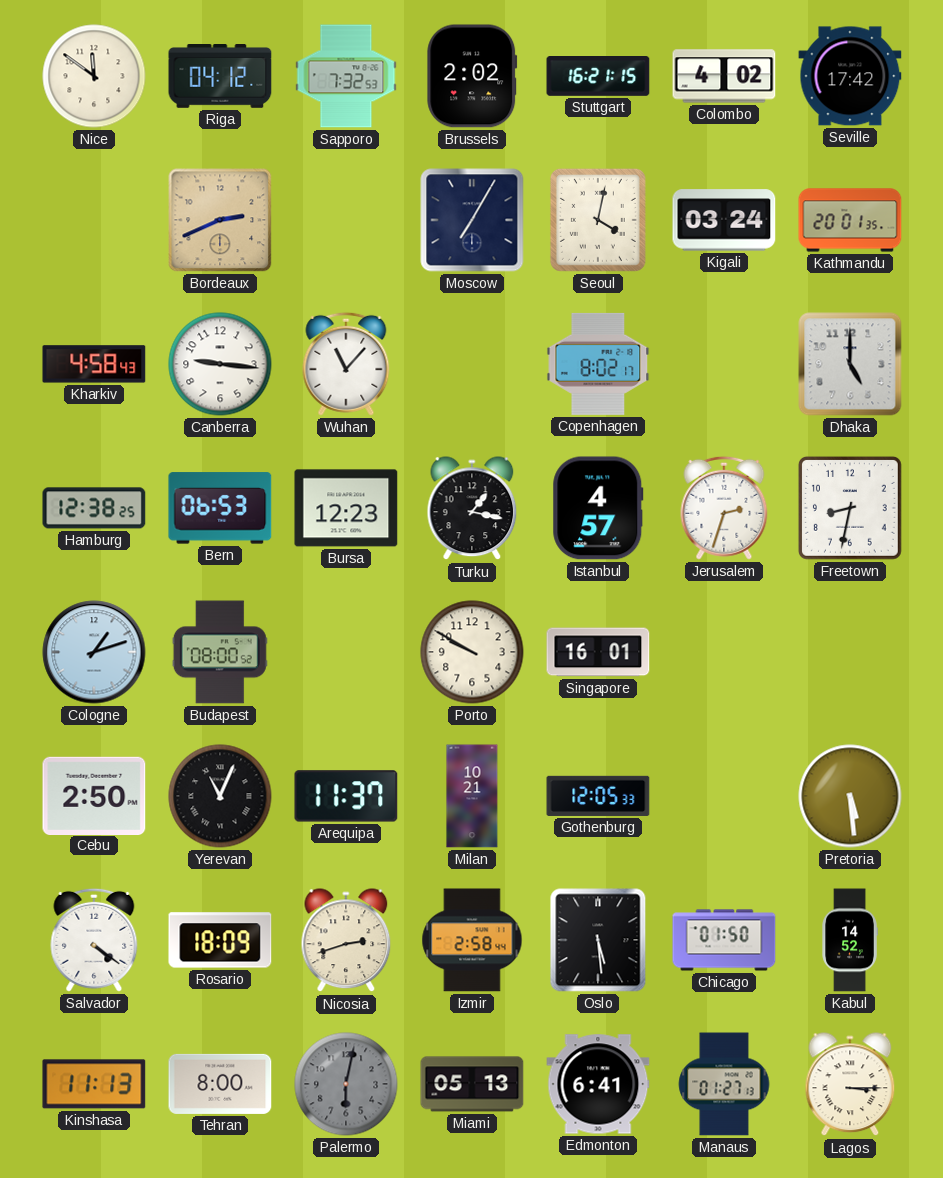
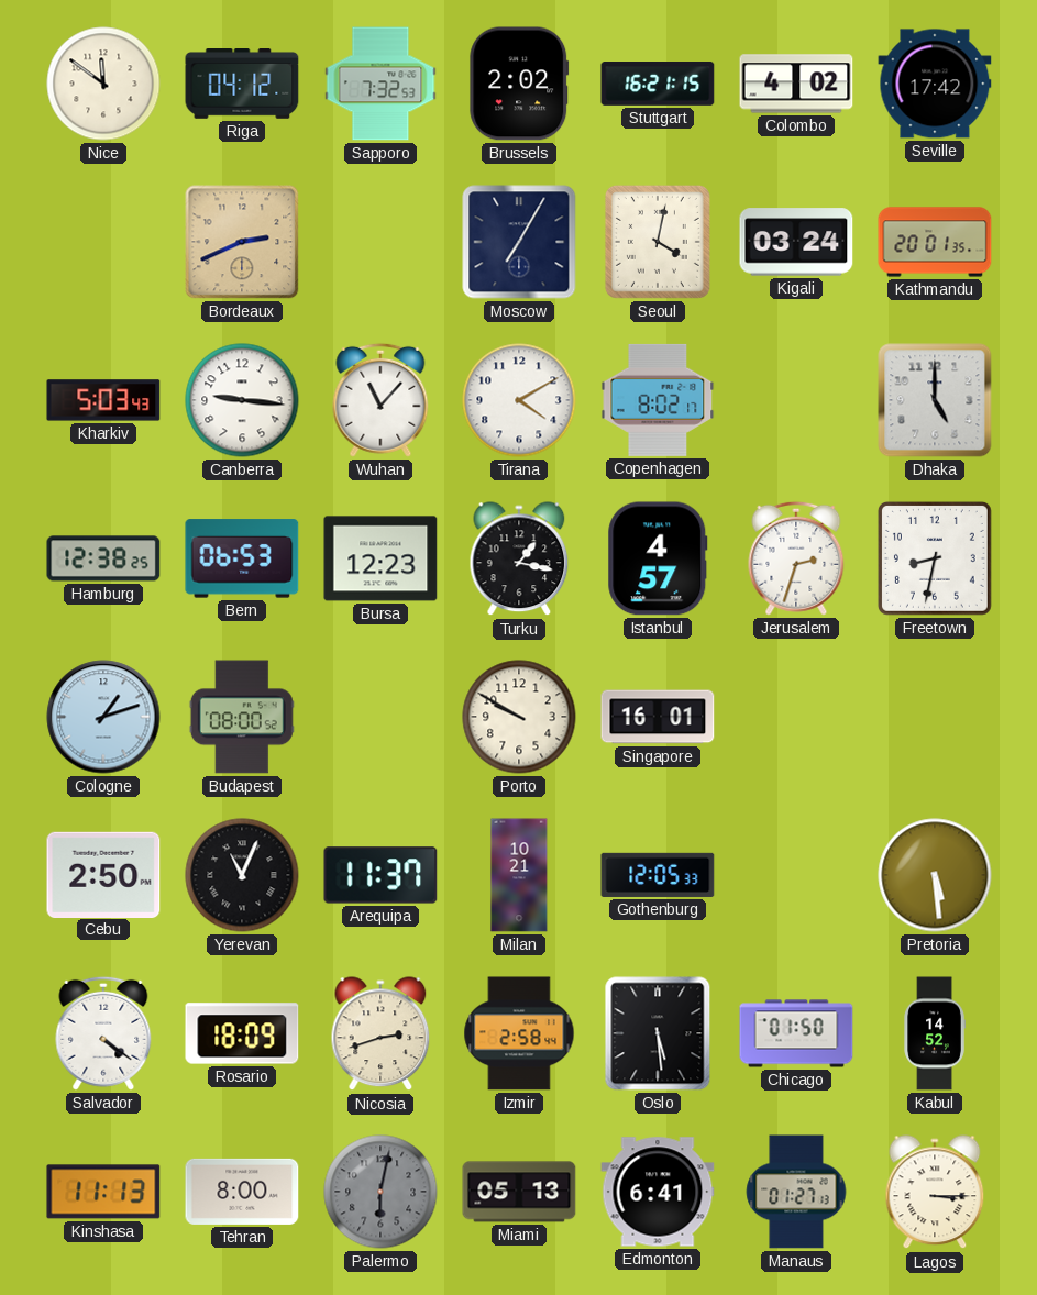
Kharkiv: 4:58 -> 5:03 (103, 400)
Tirana: none -> 4:10 (519, 400)
